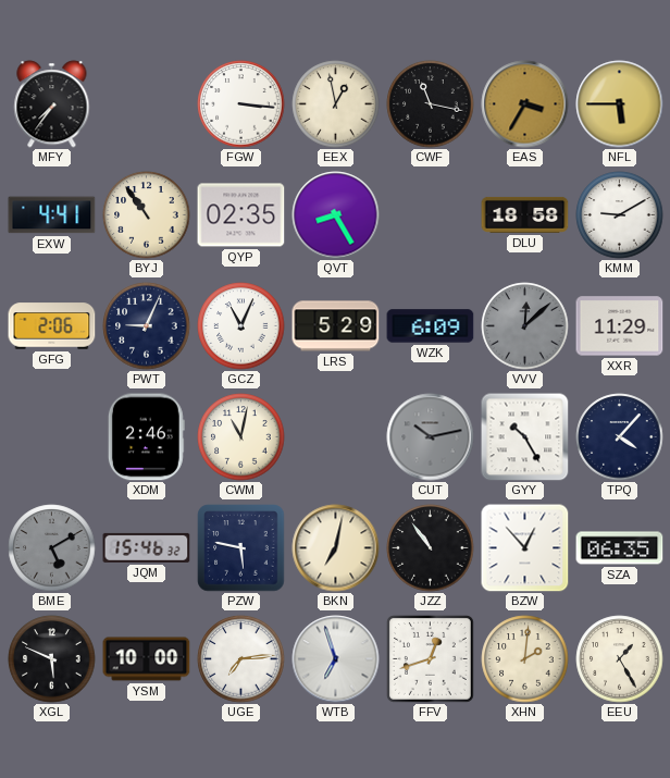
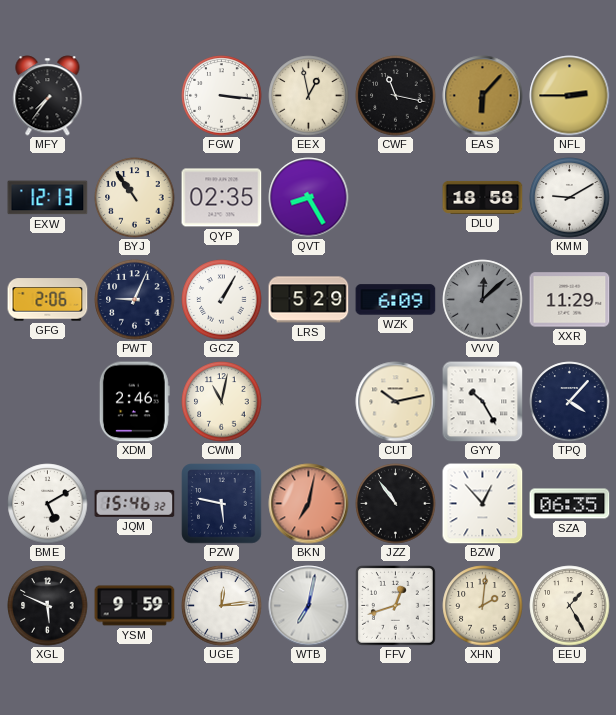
EAS: 3:35 -> 6:07 (483, 96)
NFL: 5:45 -> 2:45 (570, 96)
EXW: 4:41 -> 12:13 (48, 198)
GCZ: 11:04 -> 1:05 (222, 300)
CUT dial: grey -> cream (396, 402)
BME dial: grey -> white (48, 504)
BKN dial: cream -> salmon (309, 504)
YSM: 10:00 -> 9:59 (135, 606)
UGE: 7:14 -> 12:14 (222, 606)
WTB: 6:57 -> 7:02 (309, 606)
